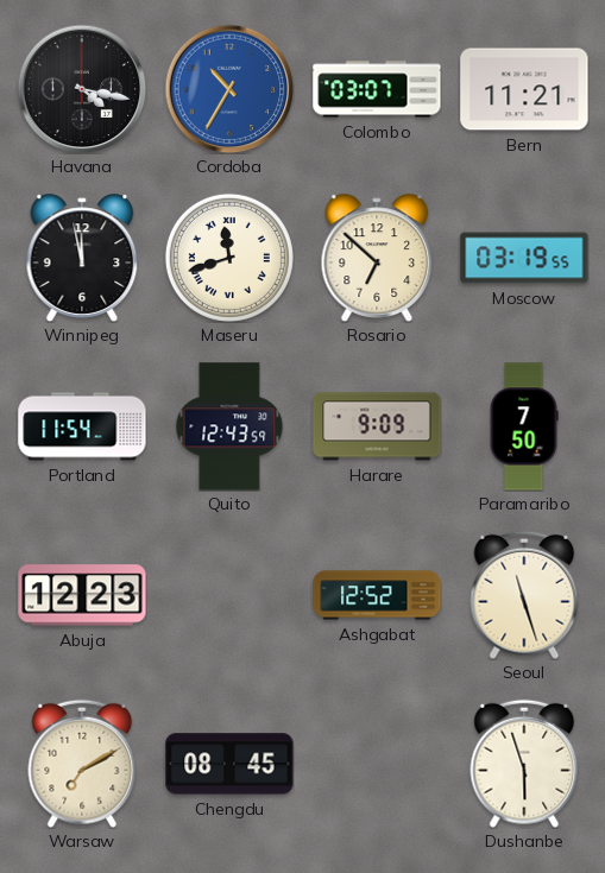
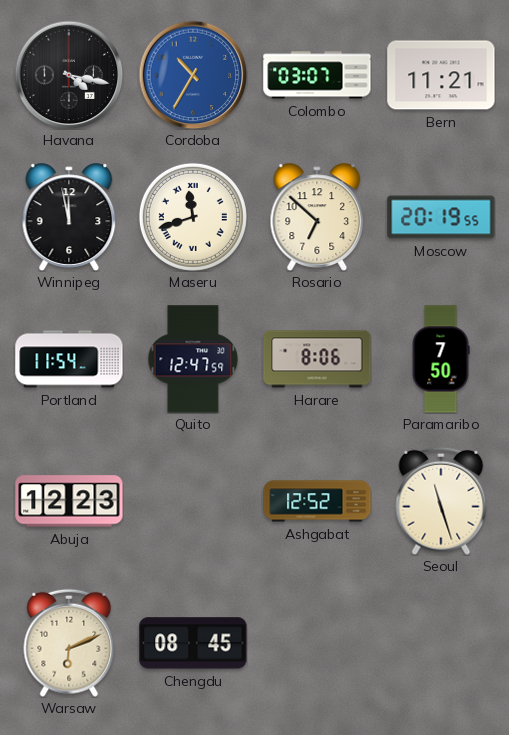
Moscow: 03:19 -> 20:19 (441, 217)
Quito: 12:43 -> 12:47 (193, 359)
Harare: 9:09 -> 8:06 (317, 359)
Warsaw: 7:10 -> 6:11 (69, 643)
Dushanbe: 5:57 -> none (524, 764)
